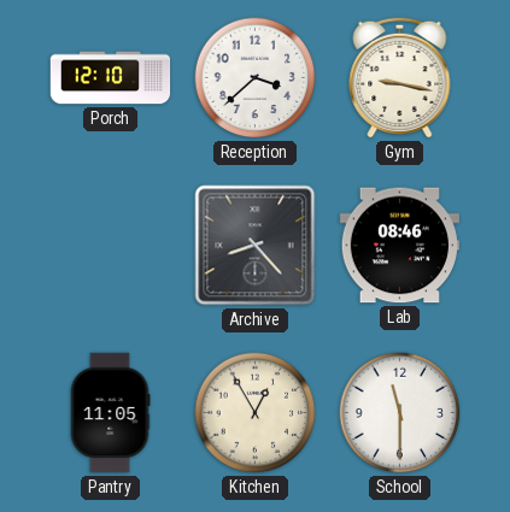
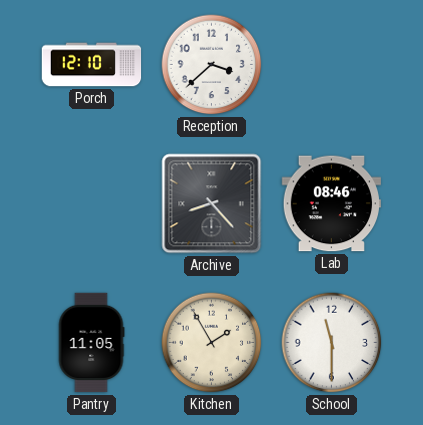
Gym: 9:17 -> none (400, 77)
Kitchen: 12:55 -> 1:55 (212, 343)
